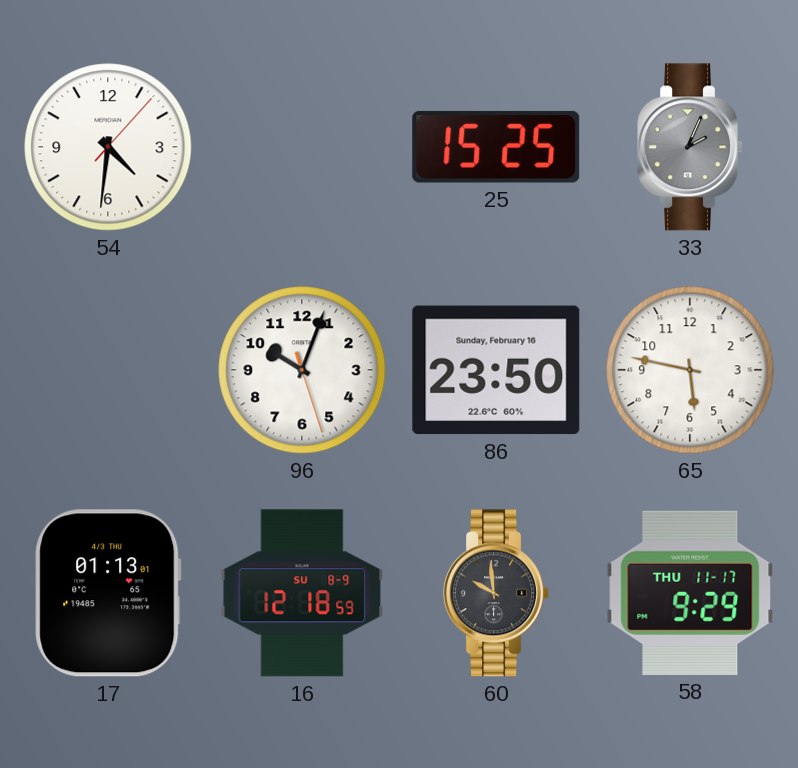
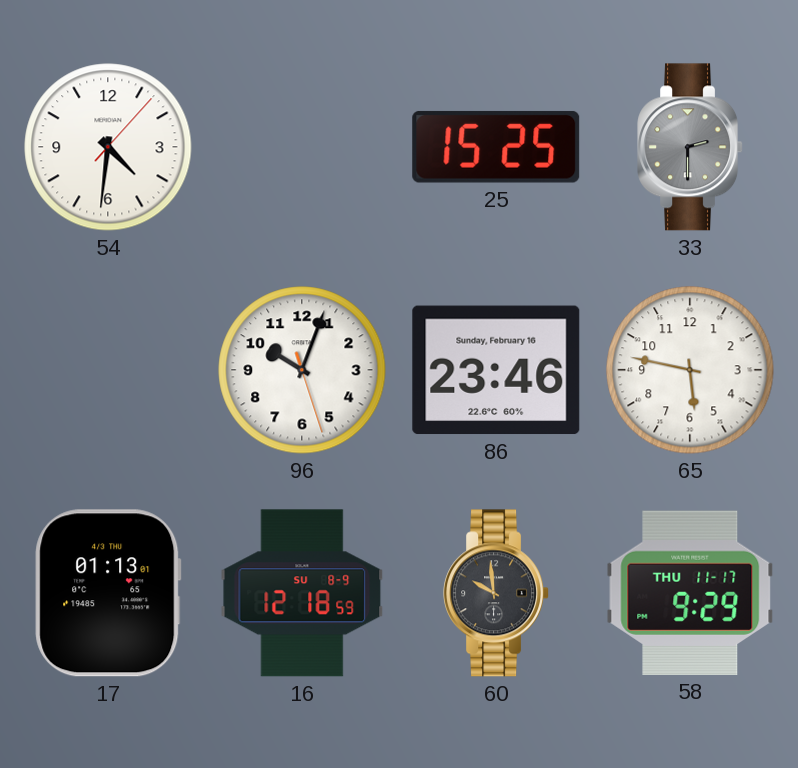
33: 2:04 -> 2:30 (691, 147)
86: 23:50 -> 23:46 (496, 370)
